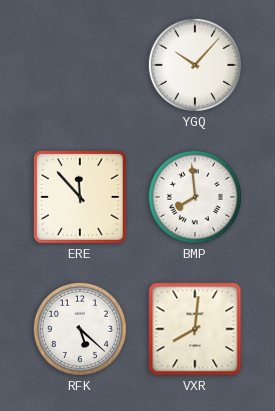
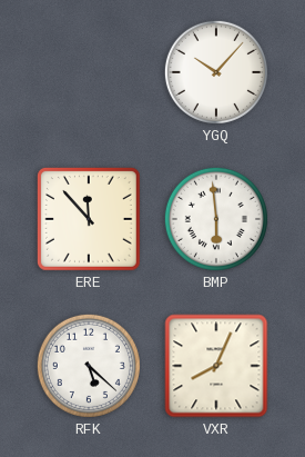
BMP: 7:59 -> 5:59 (216, 219)
VXR: 8:01 -> 8:04 (216, 366)
